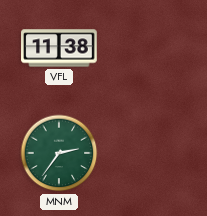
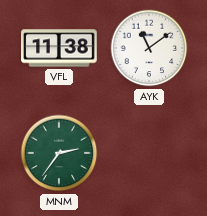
AYK: none -> 11:09 (149, 48)
